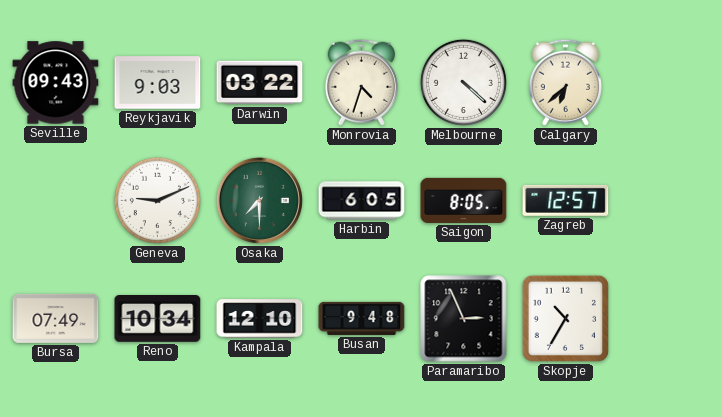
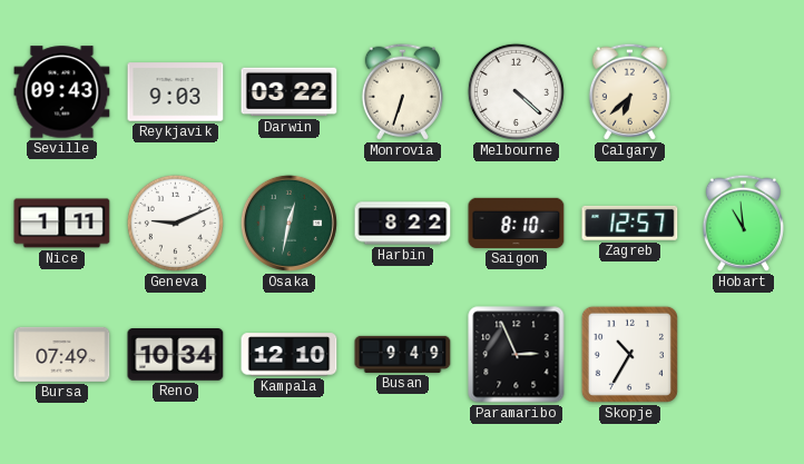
Monrovia: 4:33 -> 6:33 (402, 91)
Nice: none -> 1:11 (62, 224)
Osaka: 7:30 -> 12:32 (288, 223)
Harbin: 6:05 -> 8:22 (403, 224)
Saigon: 8:05 -> 8:10 (517, 223)
Hobart: none -> 10:59 (743, 223)
Busan: 9:48 -> 9:49 (403, 354)
